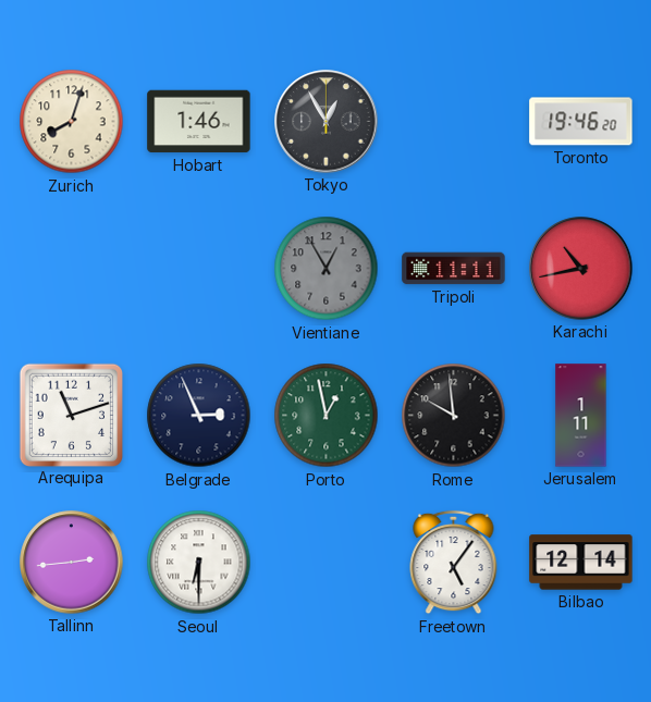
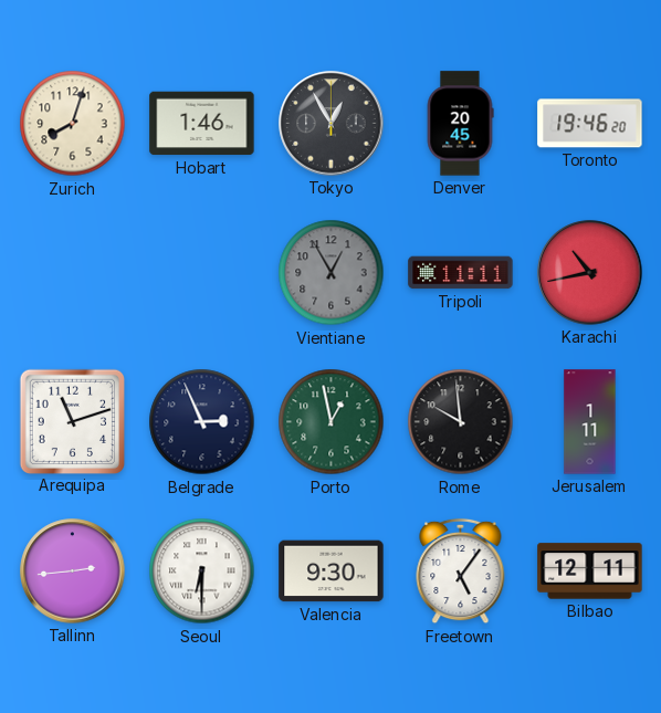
Denver: none -> 20:45 (460, 124)
Valencia: none -> 9:30 (332, 572)
Bilbao: 12:14 -> 12:11 (590, 572)
